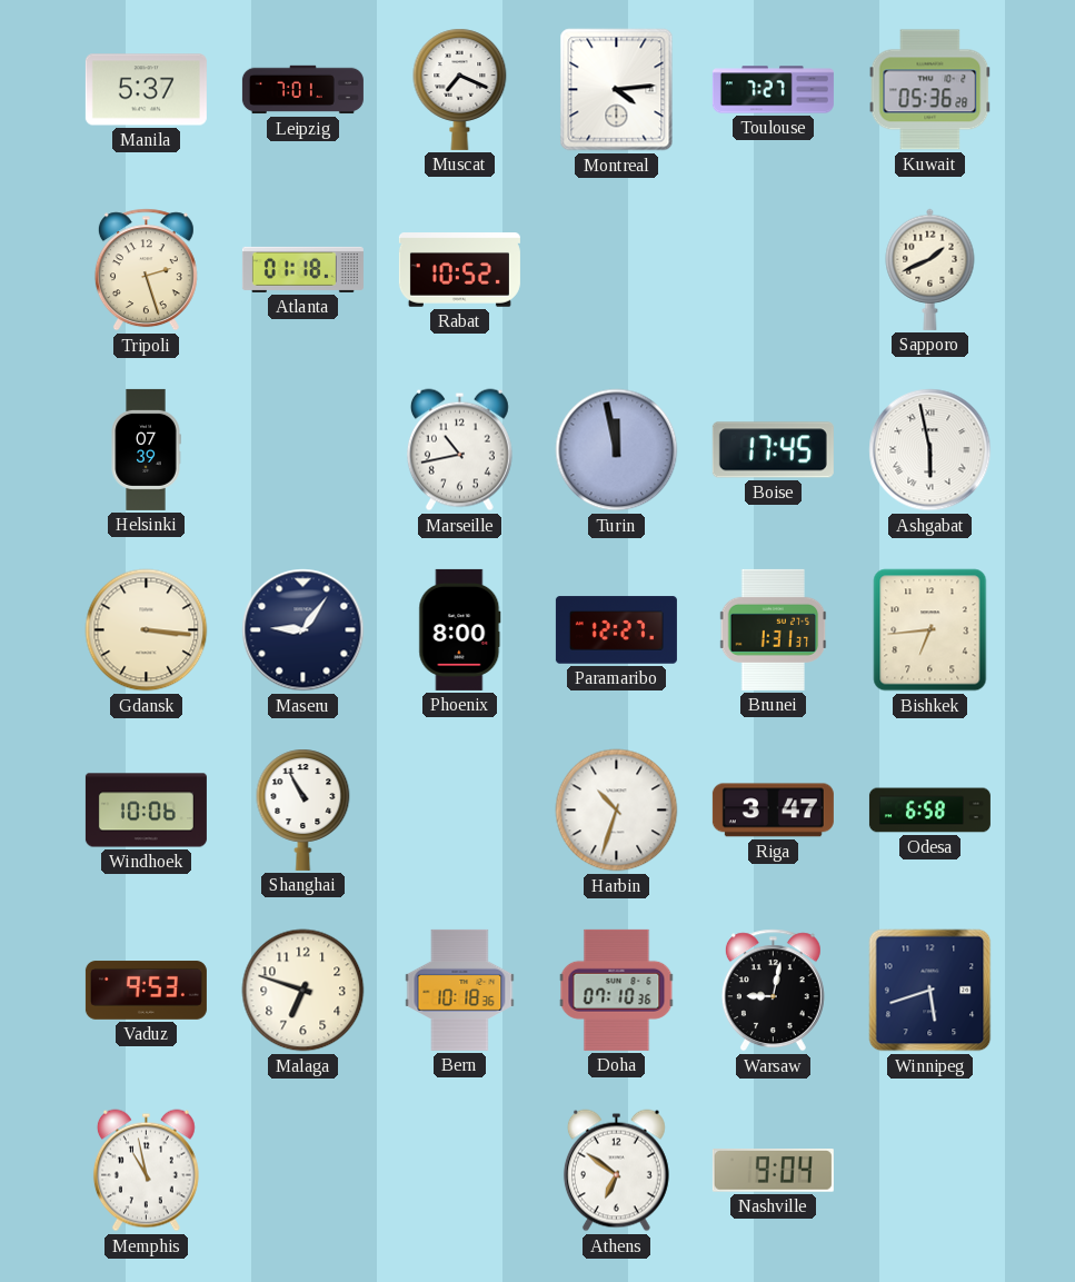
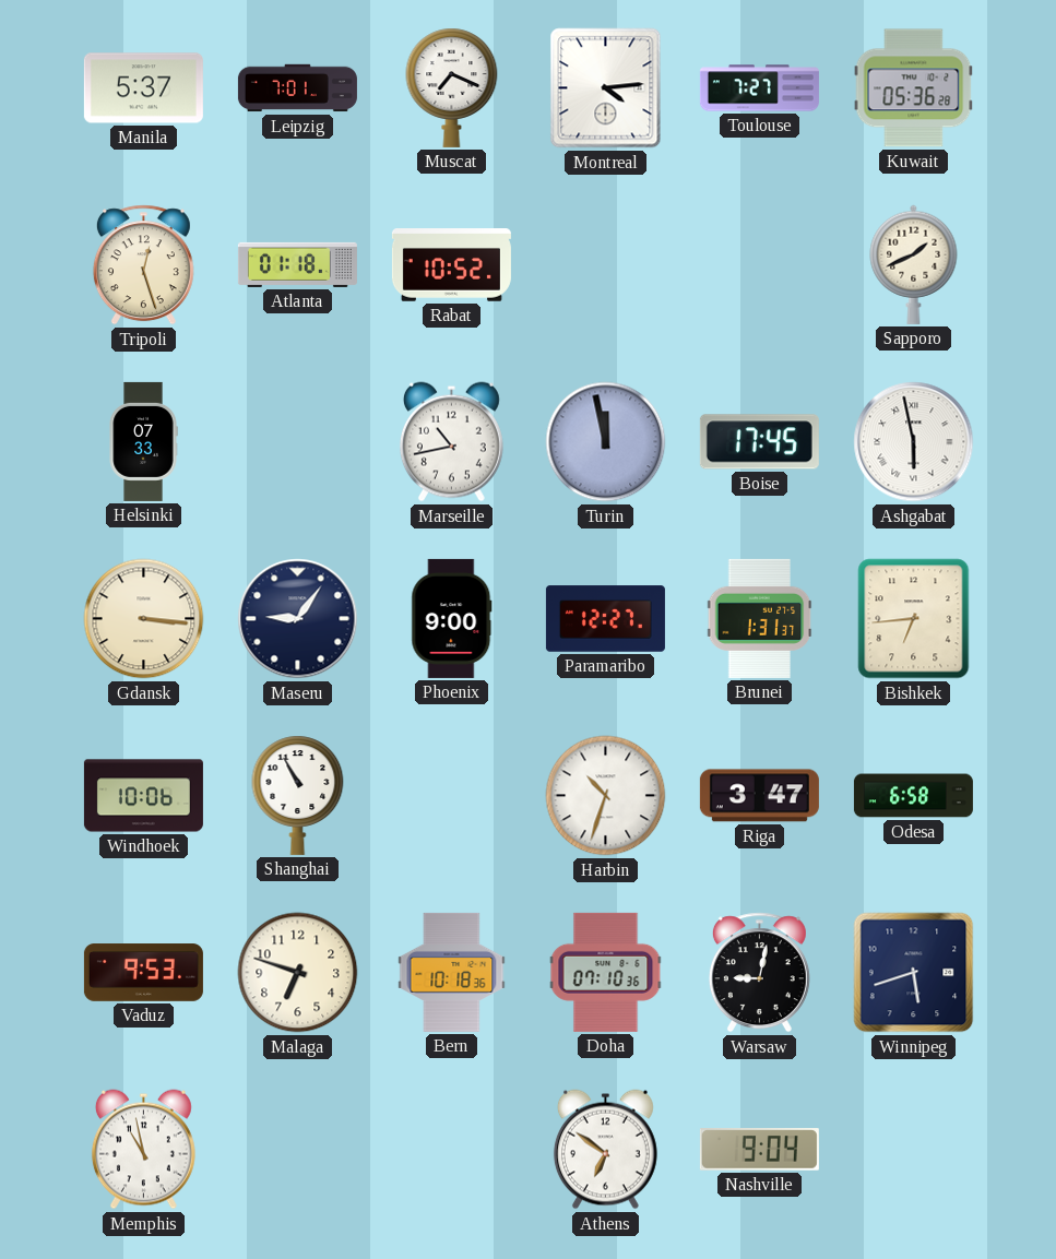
Tripoli: 2:27 -> 12:27 (143, 265)
Helsinki: 07:39 -> 07:33 (143, 441)
Phoenix: 8:00 -> 9:00 (452, 618)
